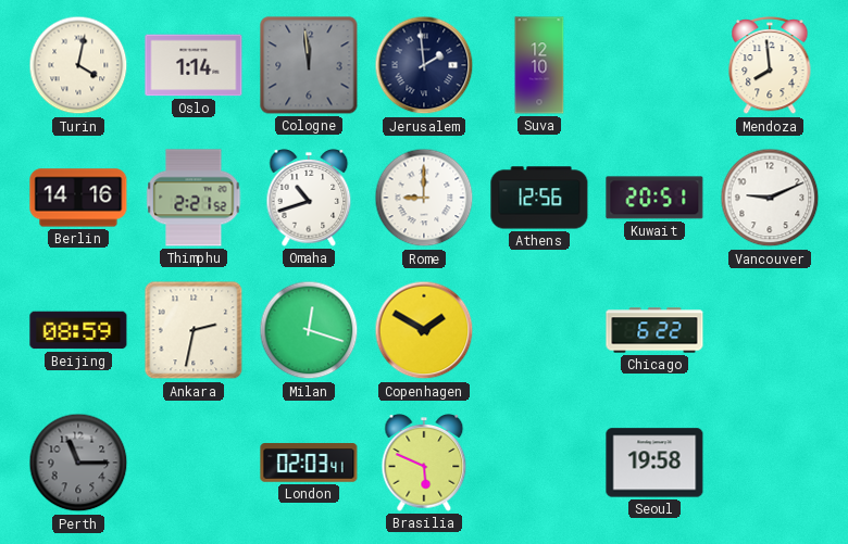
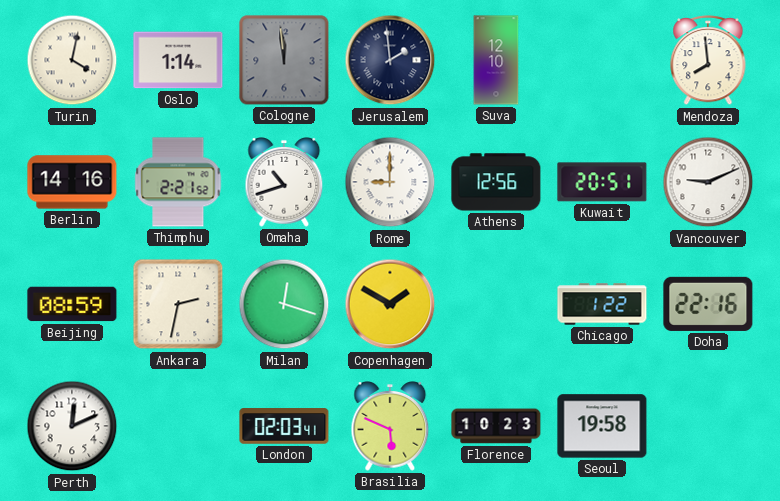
Chicago: 6:22 -> 1:22 (602, 304)
Doha: none -> 22:16 (708, 304)
Perth: 11:15 -> 12:11 (72, 426)
Perth dial: grey -> white (72, 426)
Florence: none -> 10:23 (496, 426)
